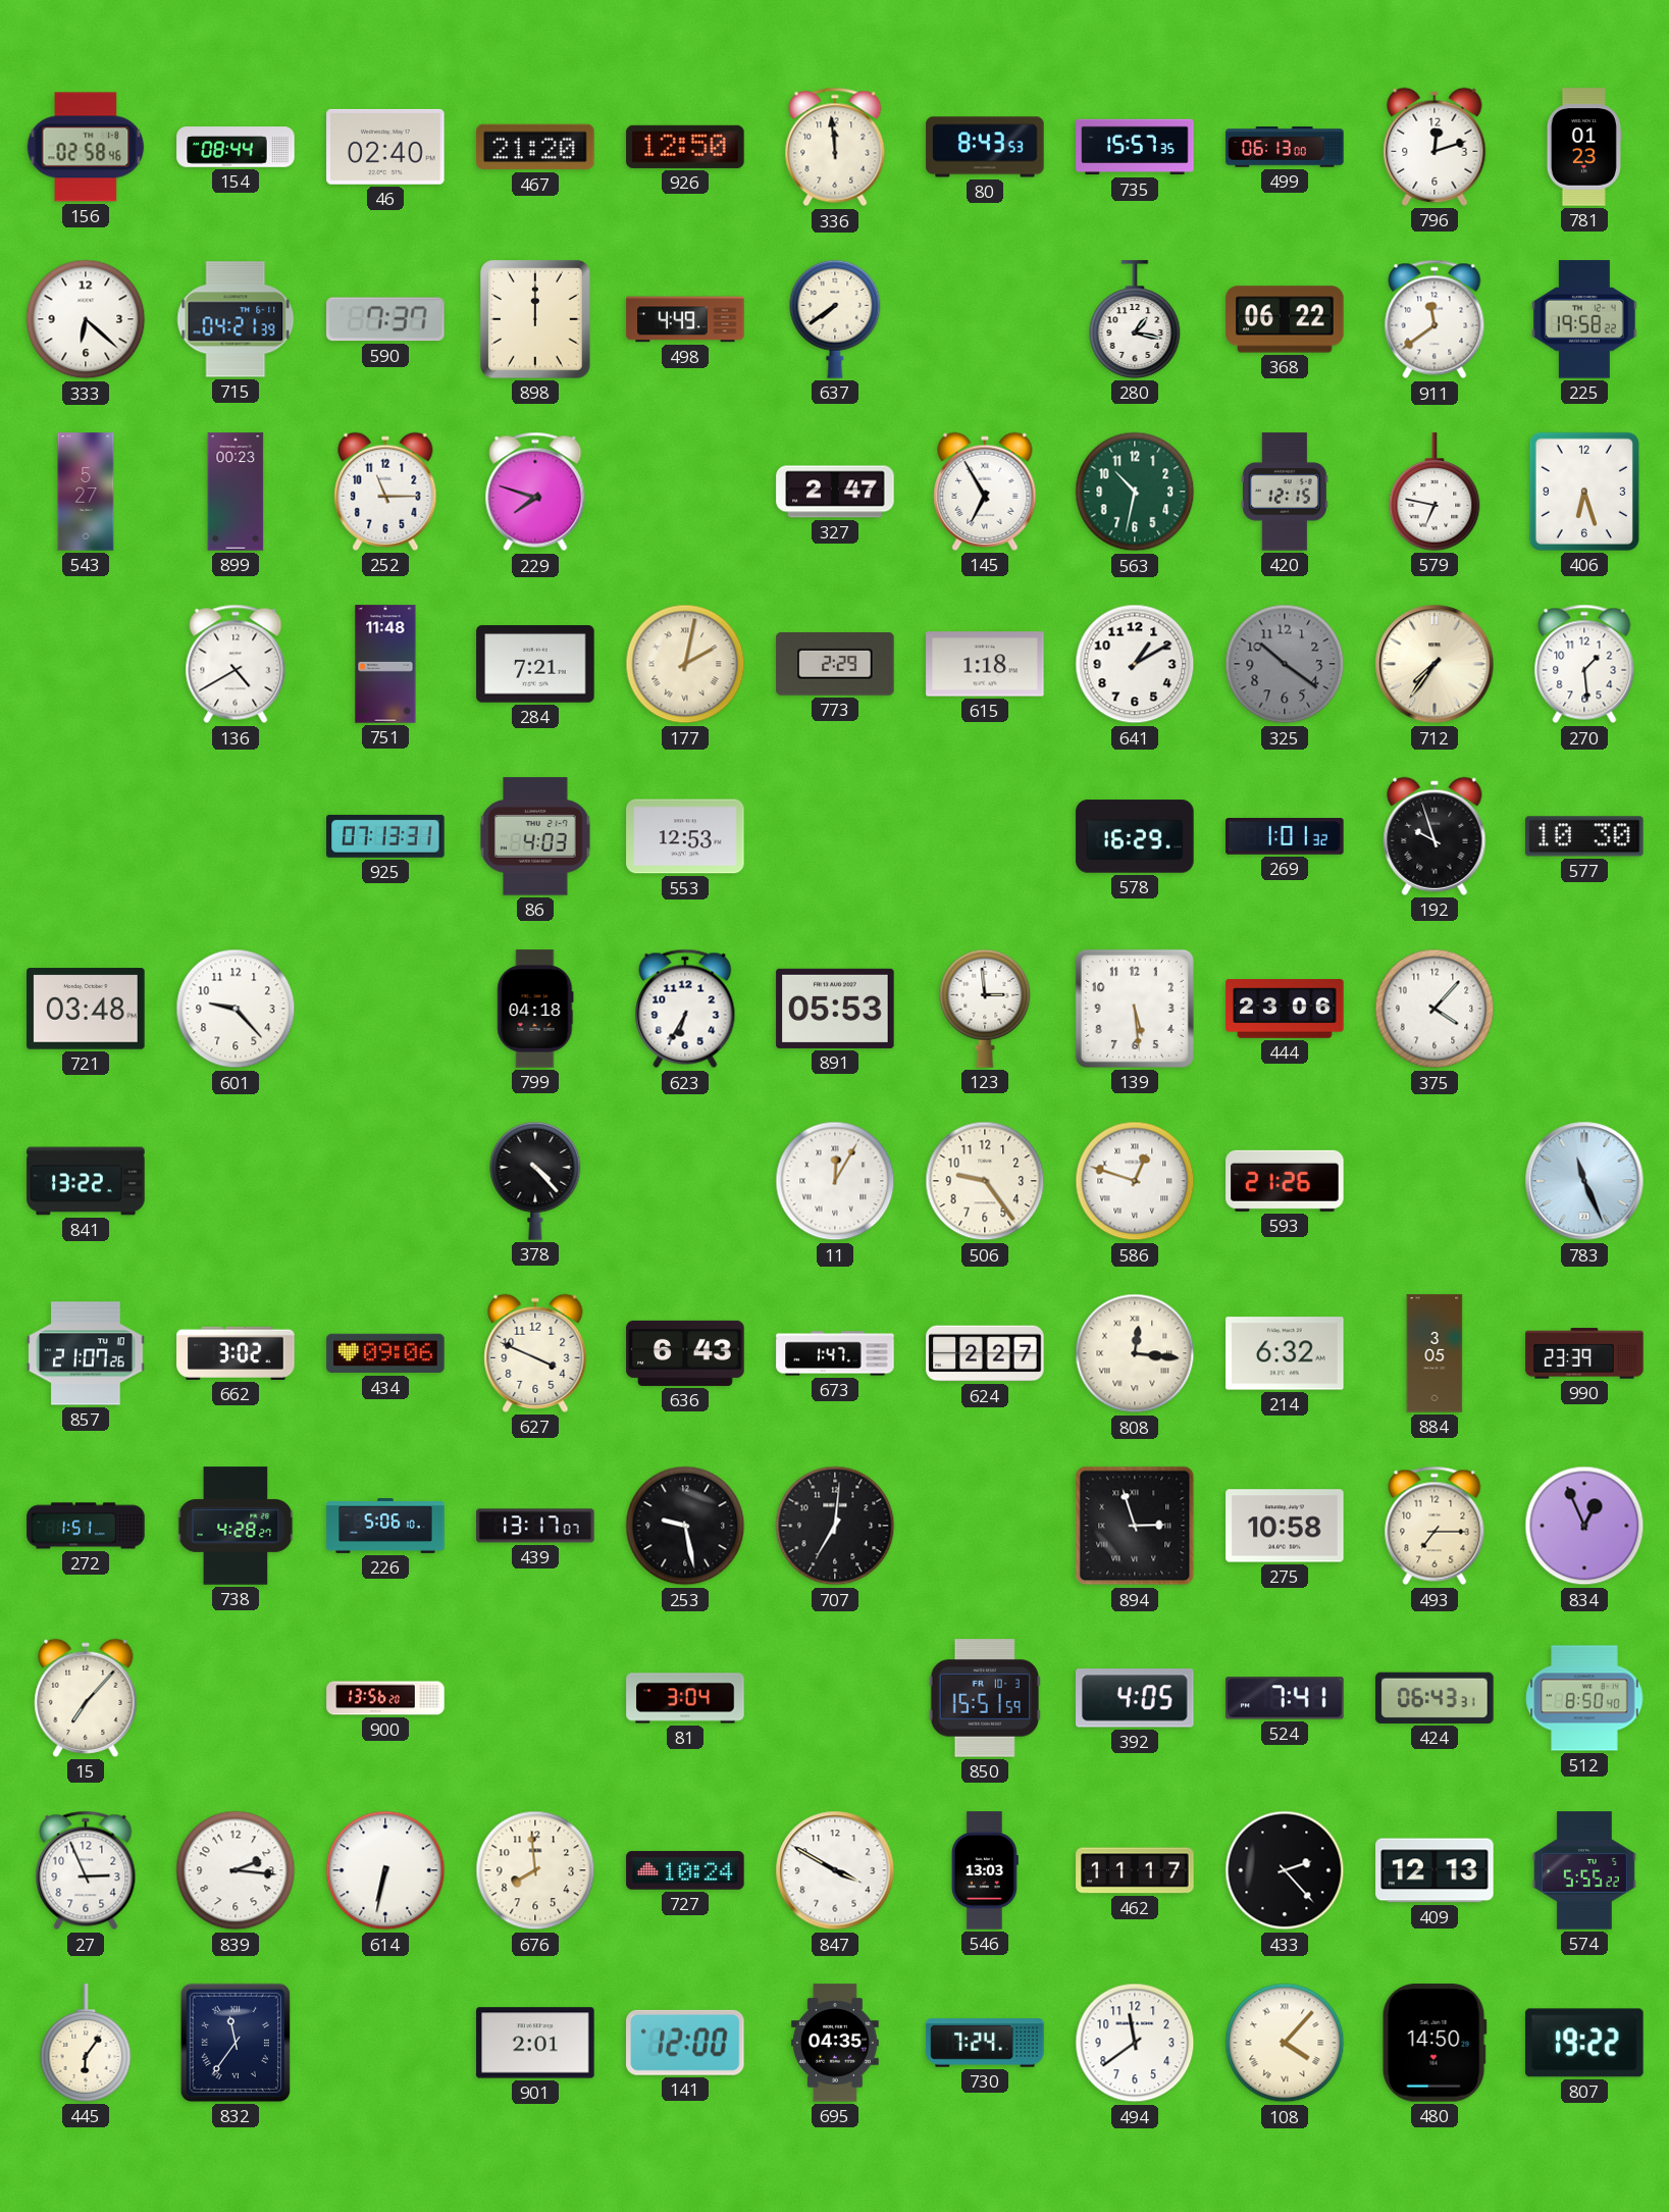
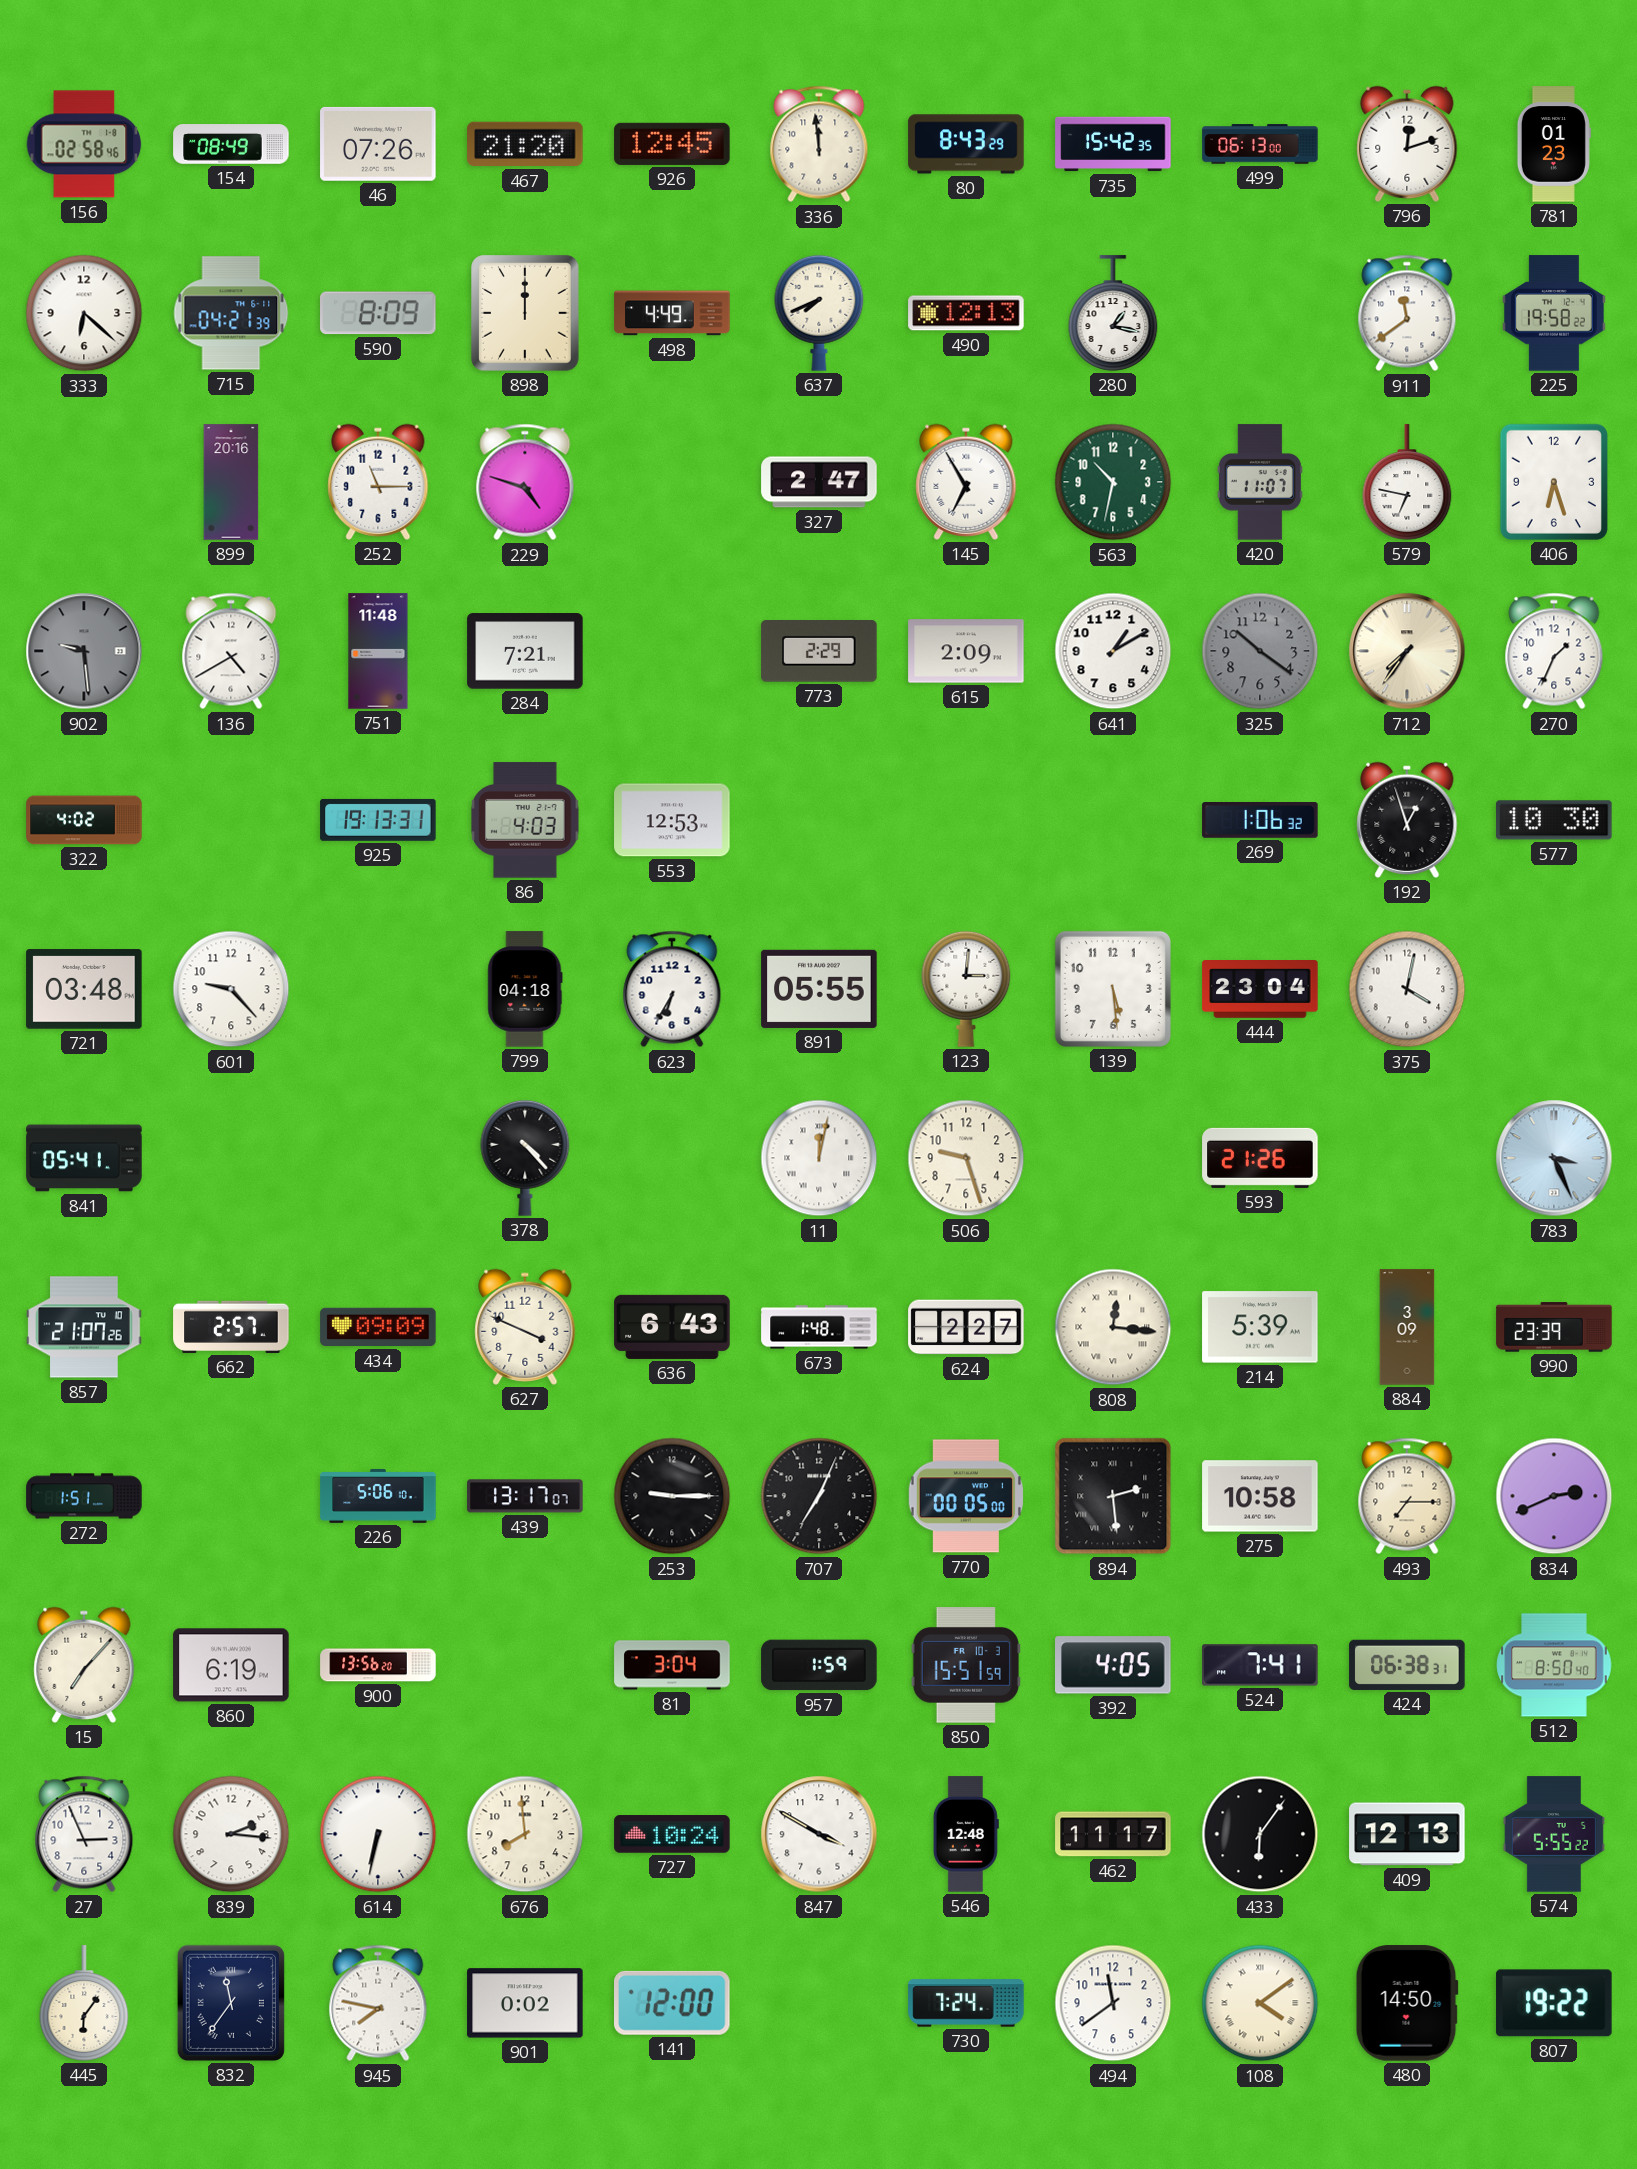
154: 08:44 -> 08:49 (231, 144)
46: 02:40 -> 07:26 (378, 144)
926: 12:50 -> 12:45 (672, 144)
80: 8:43:53 -> 8:43:29 (966, 144)
735: 15:57 -> 15:42 (1113, 144)
590: 7:37 -> 8:09 (378, 313)
637: 7:39 -> 7:41 (819, 313)
490: none -> 12:13 (966, 313)
368: 06:22 -> none (1285, 319)
543: 5:27 -> none (86, 492)
899: 00:23 -> 20:16 (231, 482)
229: 7:48 -> 4:48 (525, 482)
420: 12:15 -> 11:07 (1260, 482)
902: none -> 9:29 (84, 651)
177: 2:02 -> none (685, 664)
615: 1:18 -> 2:09 (966, 651)
270: 1:29 -> 1:34 (1554, 651)
322: none -> 4:02 (84, 820)
925: 07:13 -> 19:13 (378, 820)
578: 16:29 -> none (1135, 836)
269: 1:01 -> 1:06 (1260, 821)
192: 9:57 -> 12:57 (1407, 820)
891: 05:53 -> 05:55 (819, 989)
123: 2:59 -> 3:01 (966, 989)
444: 23:06 -> 23:04 (1260, 990)
375: 4:07 -> 4:02 (1407, 989)
841: 13:22 -> 05:41 (84, 1158)
11: 12:05 -> 12:02 (819, 1158)
506: 9:24 -> 9:27 (966, 1158)
586: 12:48 -> none (1135, 1181)
783: 11:26 -> 3:26 (1554, 1158)
662: 3:02 -> 2:57 (231, 1327)
434: 09:06 -> 09:09 (378, 1327)
673: 1:47 -> 1:48 (819, 1327)
214: 6:32 -> 5:39 (1260, 1327)
884: 3:05 -> 3:09 (1407, 1327)
738: 4:28 -> none (236, 1526)
253: 9:28 -> 9:15 (672, 1496)
707: 7:01 -> 7:04 (819, 1496)
770: none -> 00:05 (965, 1496)
894: 2:57 -> 2:29 (1113, 1496)
834: 12:56 -> 2:41 (1554, 1496)
860: none -> 6:19 (231, 1665)
957: none -> 1:59 (819, 1665)
424: 06:43 -> 06:38 (1407, 1665)
546: 13:03 -> 12:48 (966, 1834)
433: 2:23 -> 6:06 (1260, 1834)
945: none -> 7:47 (378, 2003)
901: 2:01 -> 0:02 (525, 2003)
695: 04:35 -> none (836, 2043)
108: 4:07 -> 4:09 (1260, 2003)
